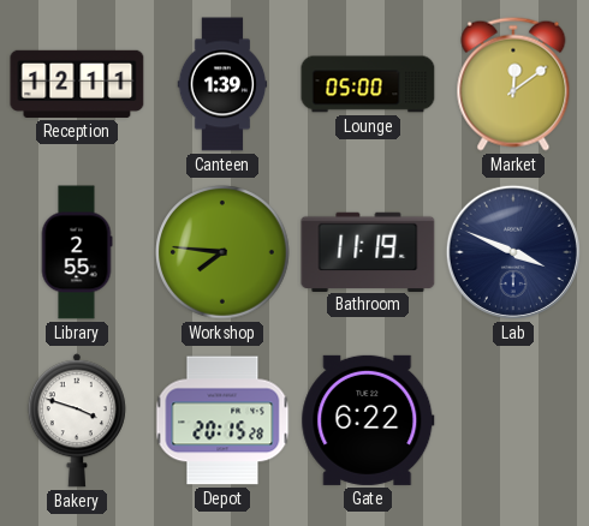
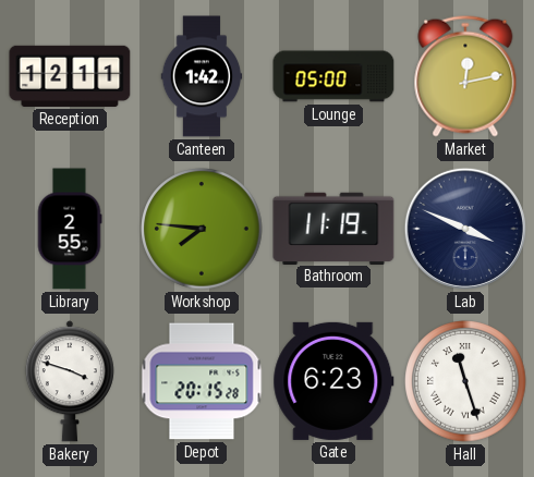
Canteen: 1:39 -> 1:42 (202, 76)
Market: 12:09 -> 12:13 (465, 76)
Gate: 6:22 -> 6:23 (333, 381)
Hall: none -> 11:27 (465, 381)
